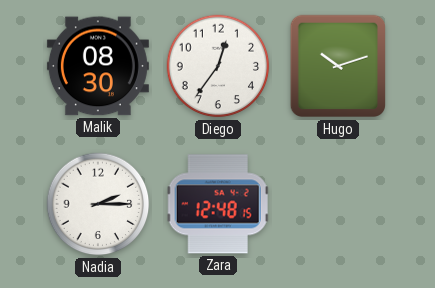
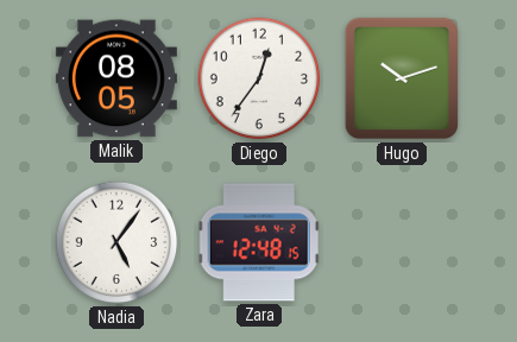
Malik: 08:30 -> 08:05 (116, 78)
Nadia: 2:15 -> 5:06 (116, 242)
